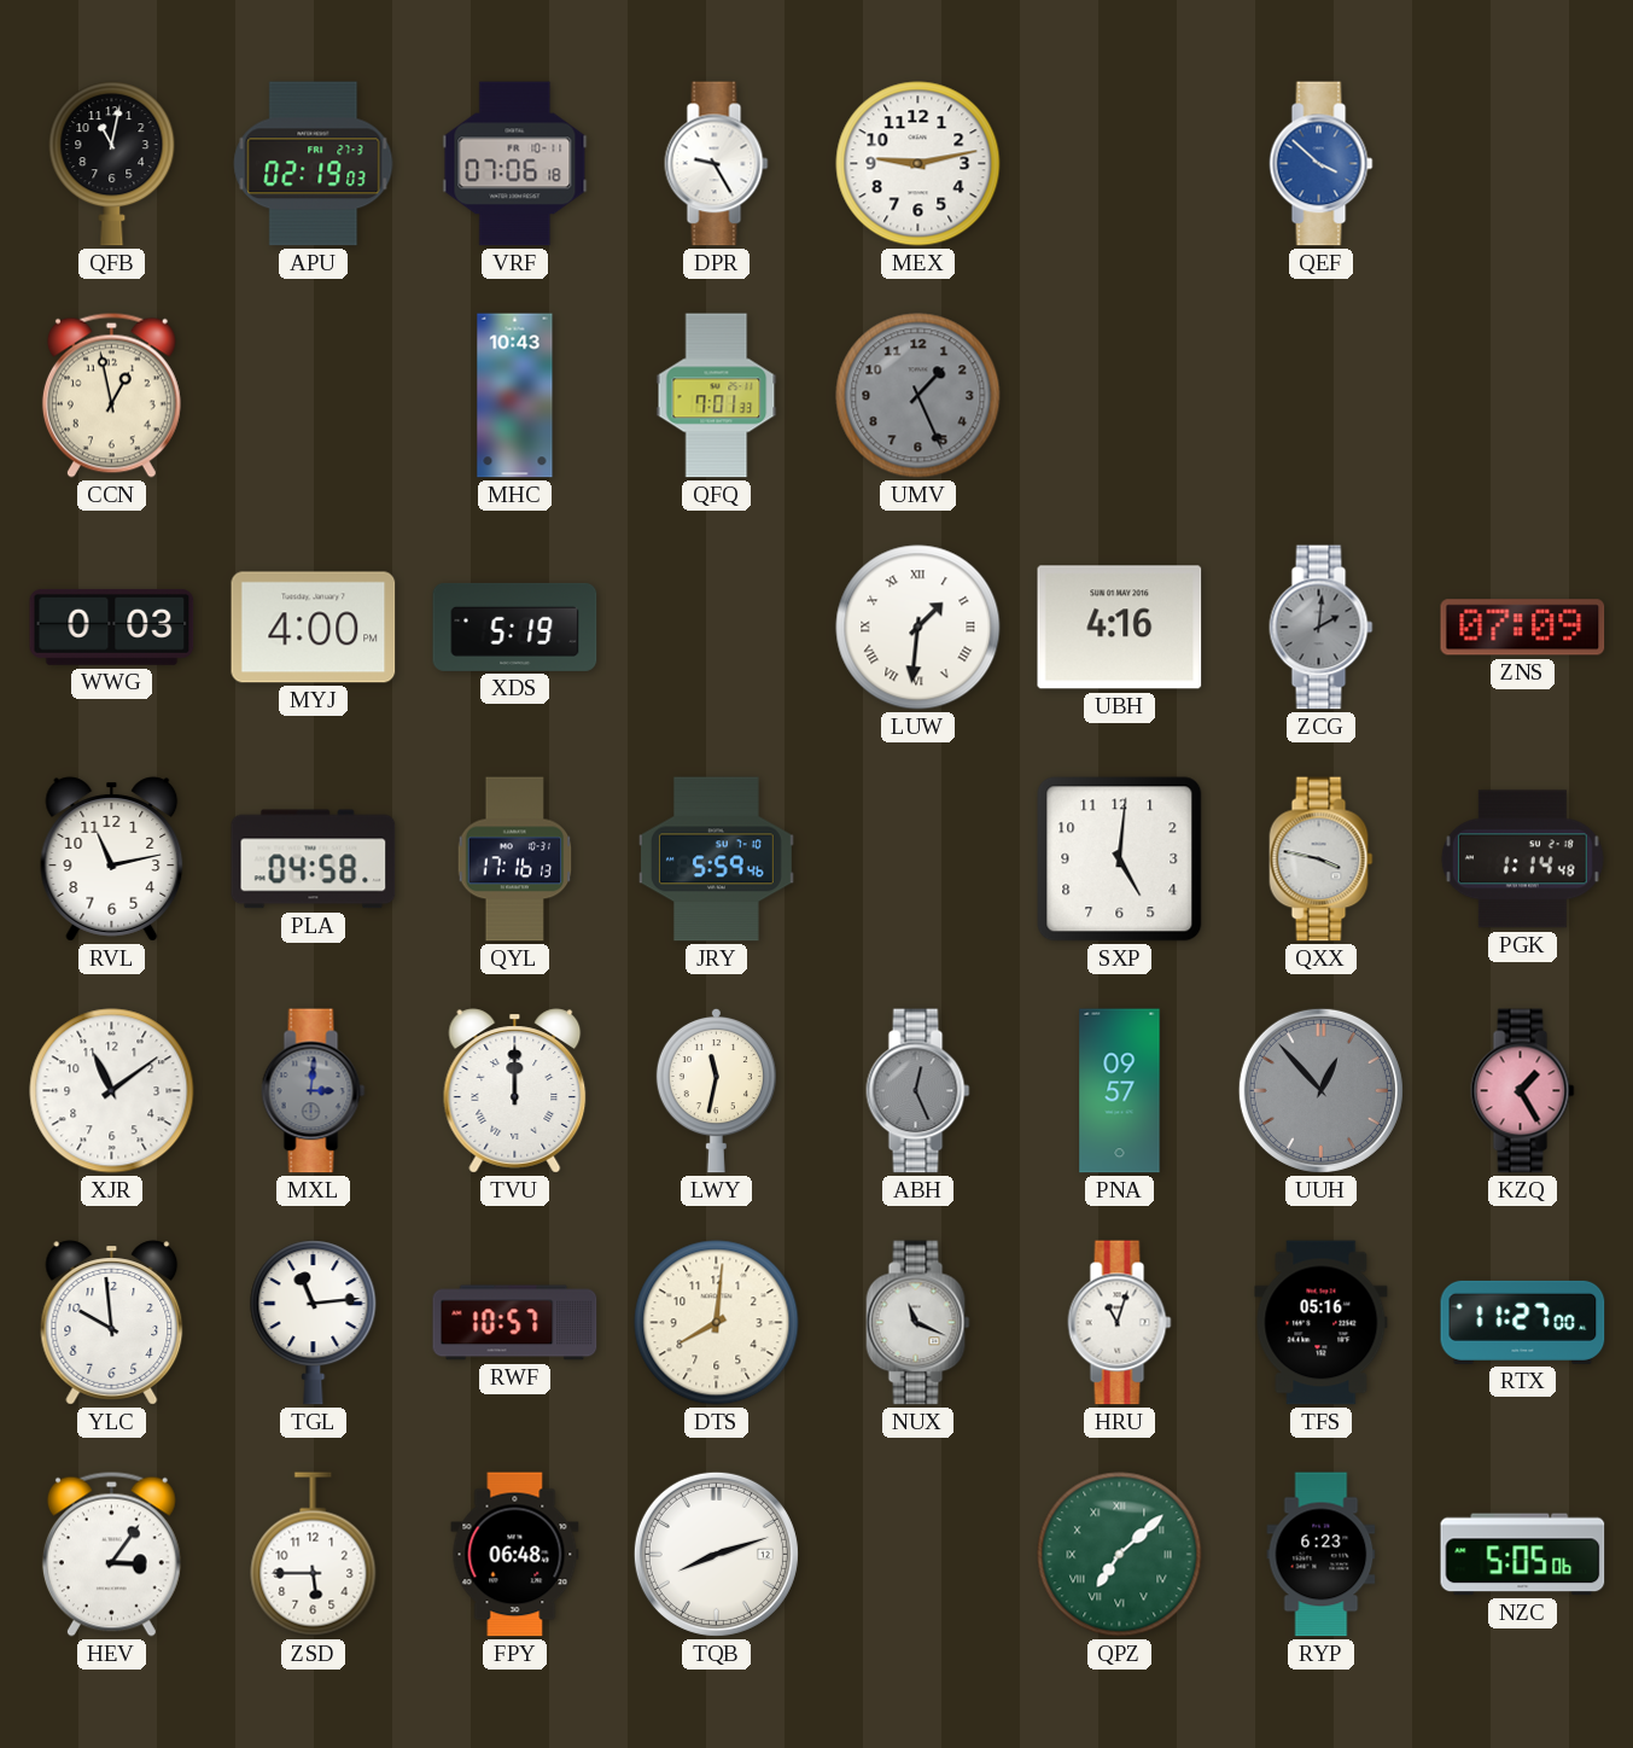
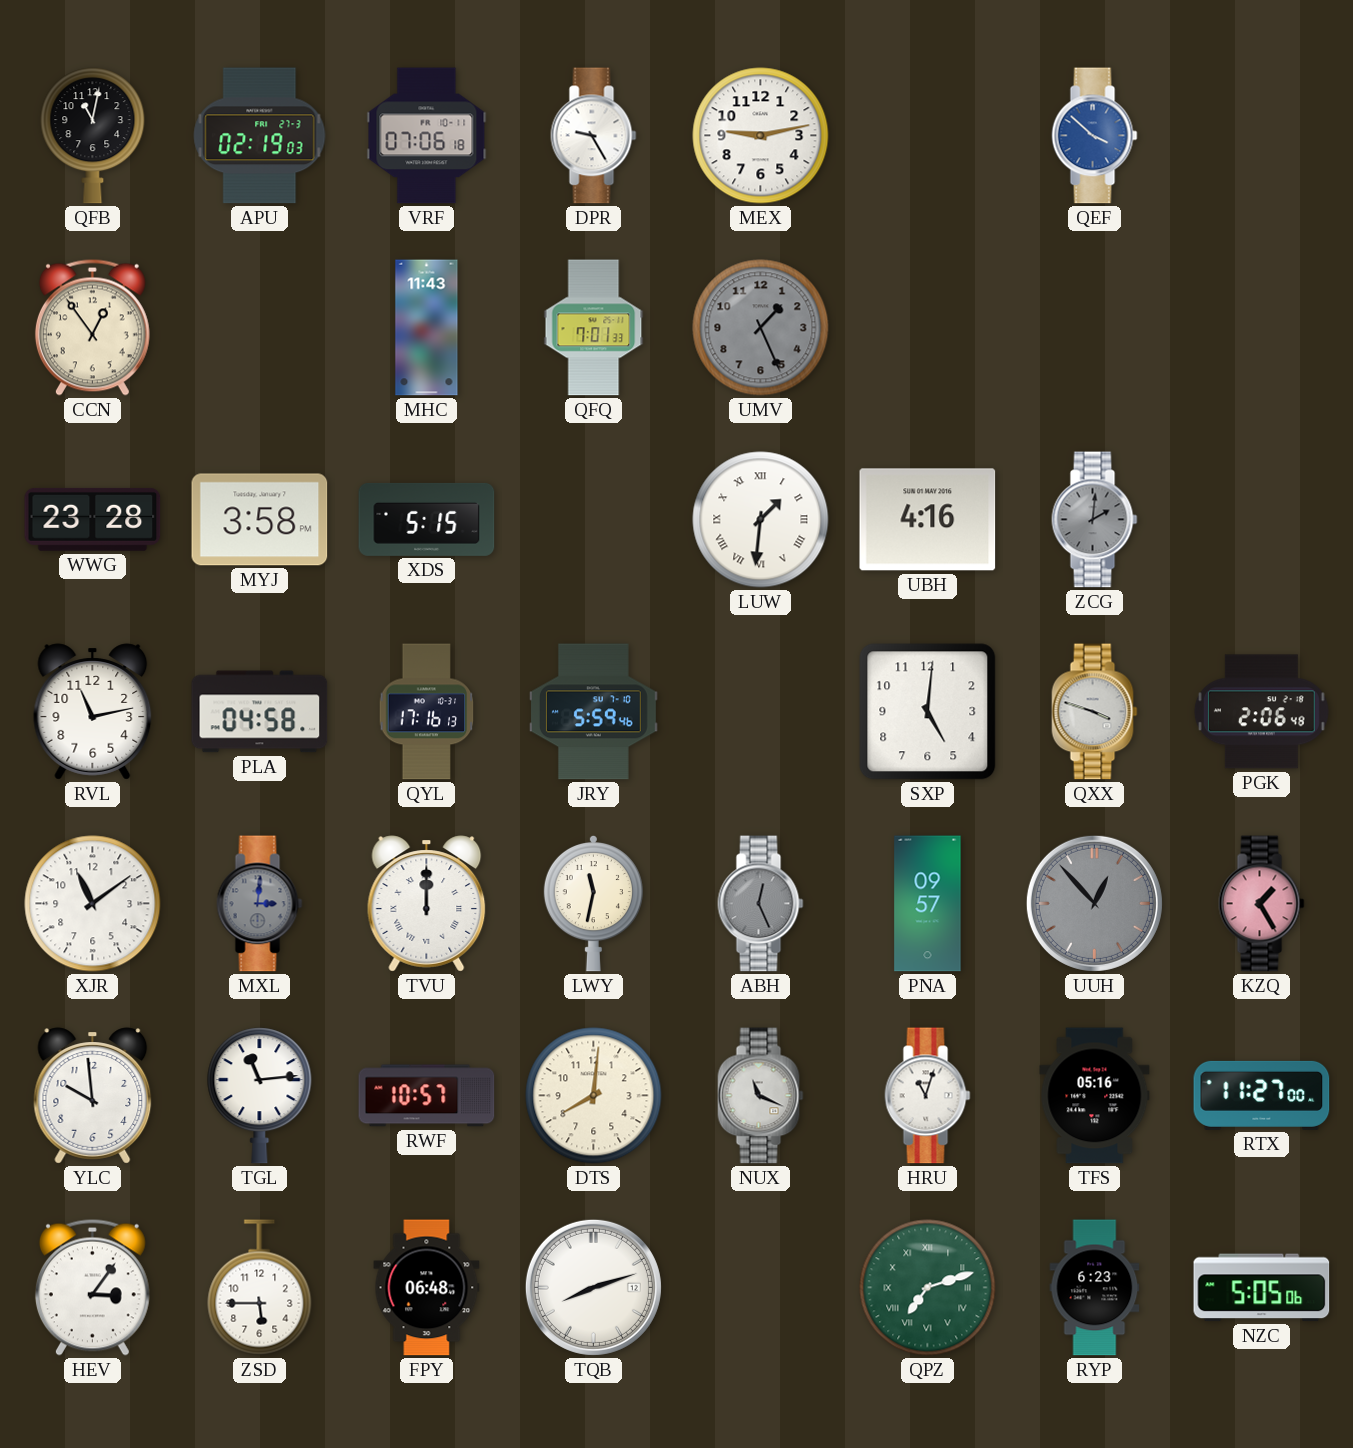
CCN: 12:58 -> 12:54 (92, 327)
MHC: 10:43 -> 11:43 (427, 328)
WWG: 0:03 -> 23:28 (93, 519)
MYJ: 4:00 -> 3:58 (260, 520)
XDS: 5:19 -> 5:15 (427, 519)
ZNS: 07:09 -> none (1523, 628)
QXX: 3:47 -> 3:48 (1095, 712)
PGK: 1:14 -> 2:06 (1261, 712)
QPZ: 7:08 -> 7:12 (928, 1288)
